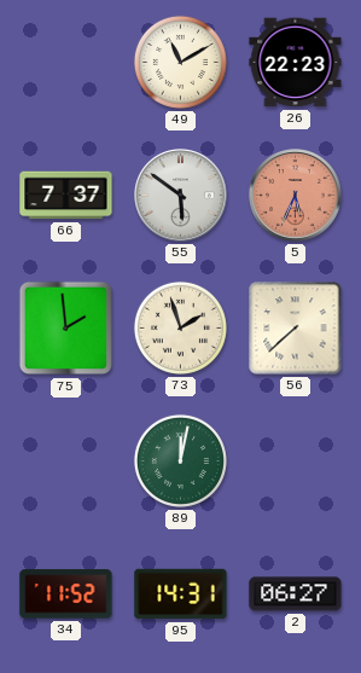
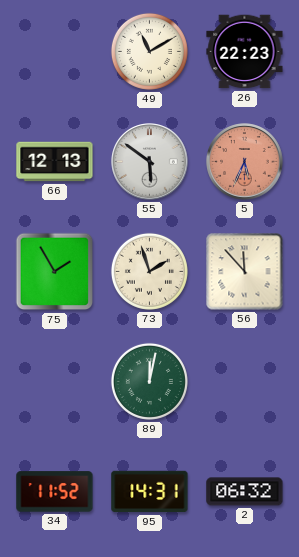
66: 7:37 -> 12:13 (55, 162)
75: 1:59 -> 1:55 (55, 272)
56: 7:38 -> 11:53 (245, 272)
2: 06:27 -> 06:32 (245, 492)
